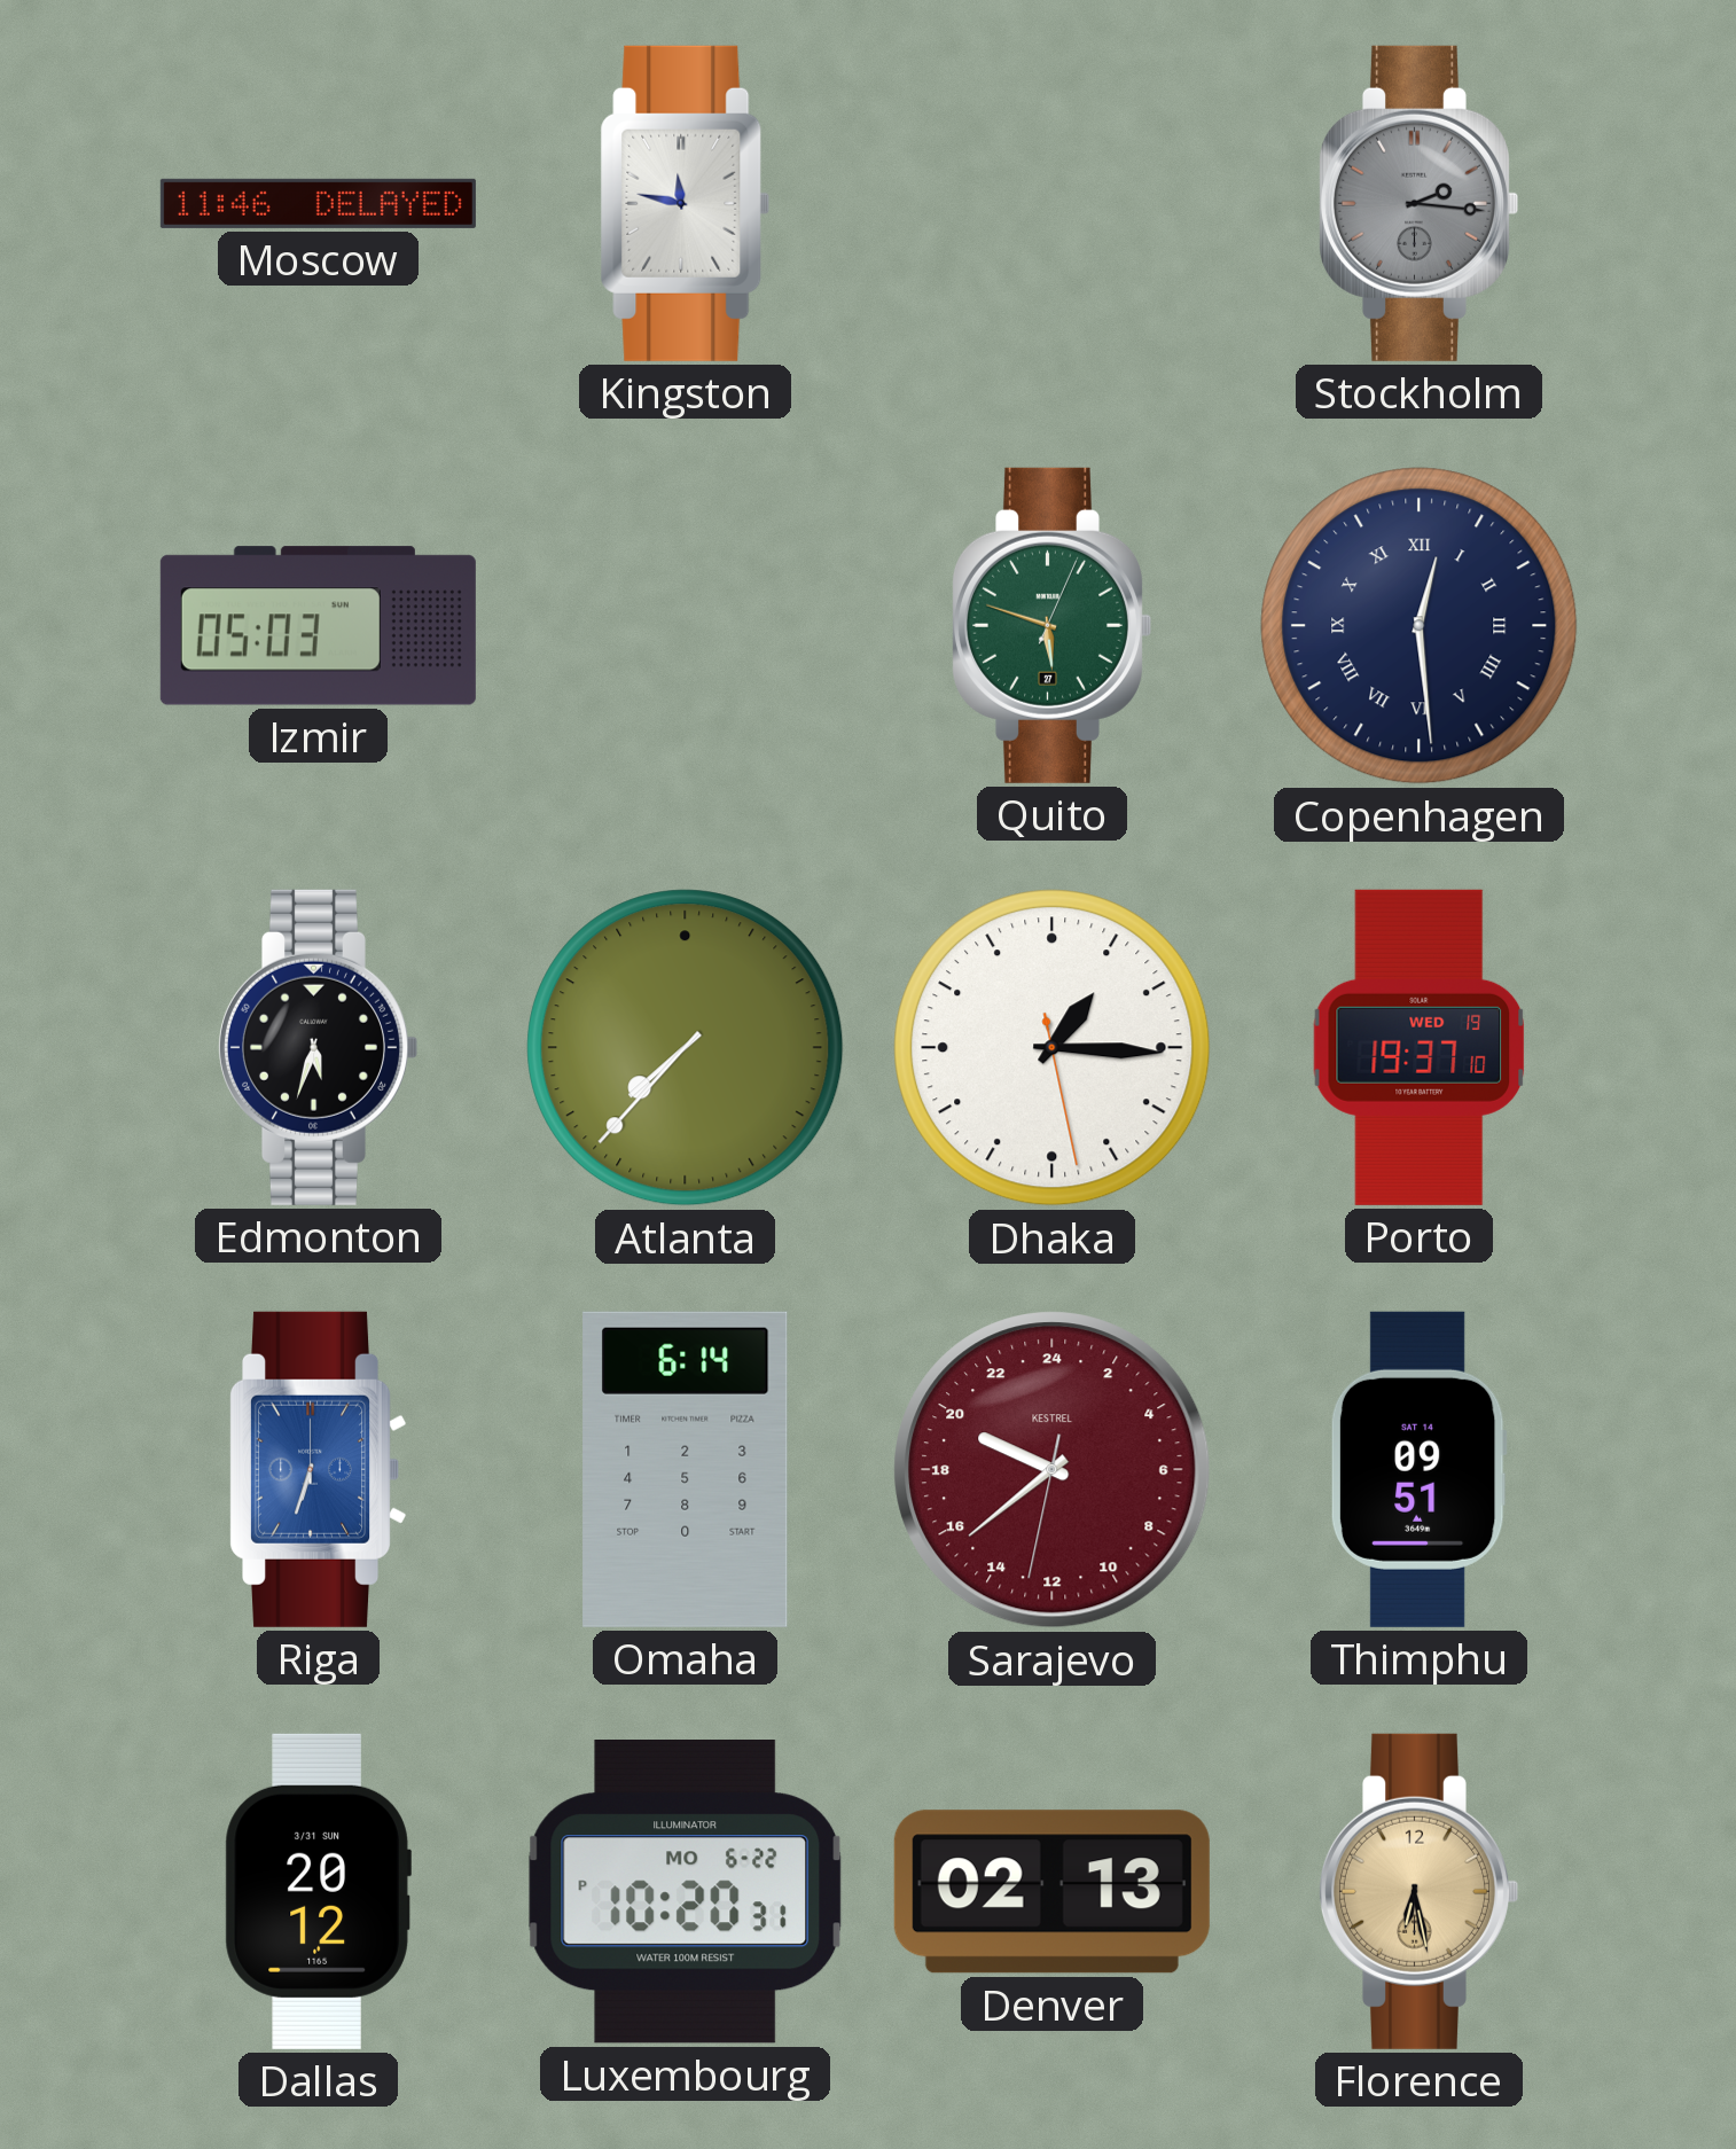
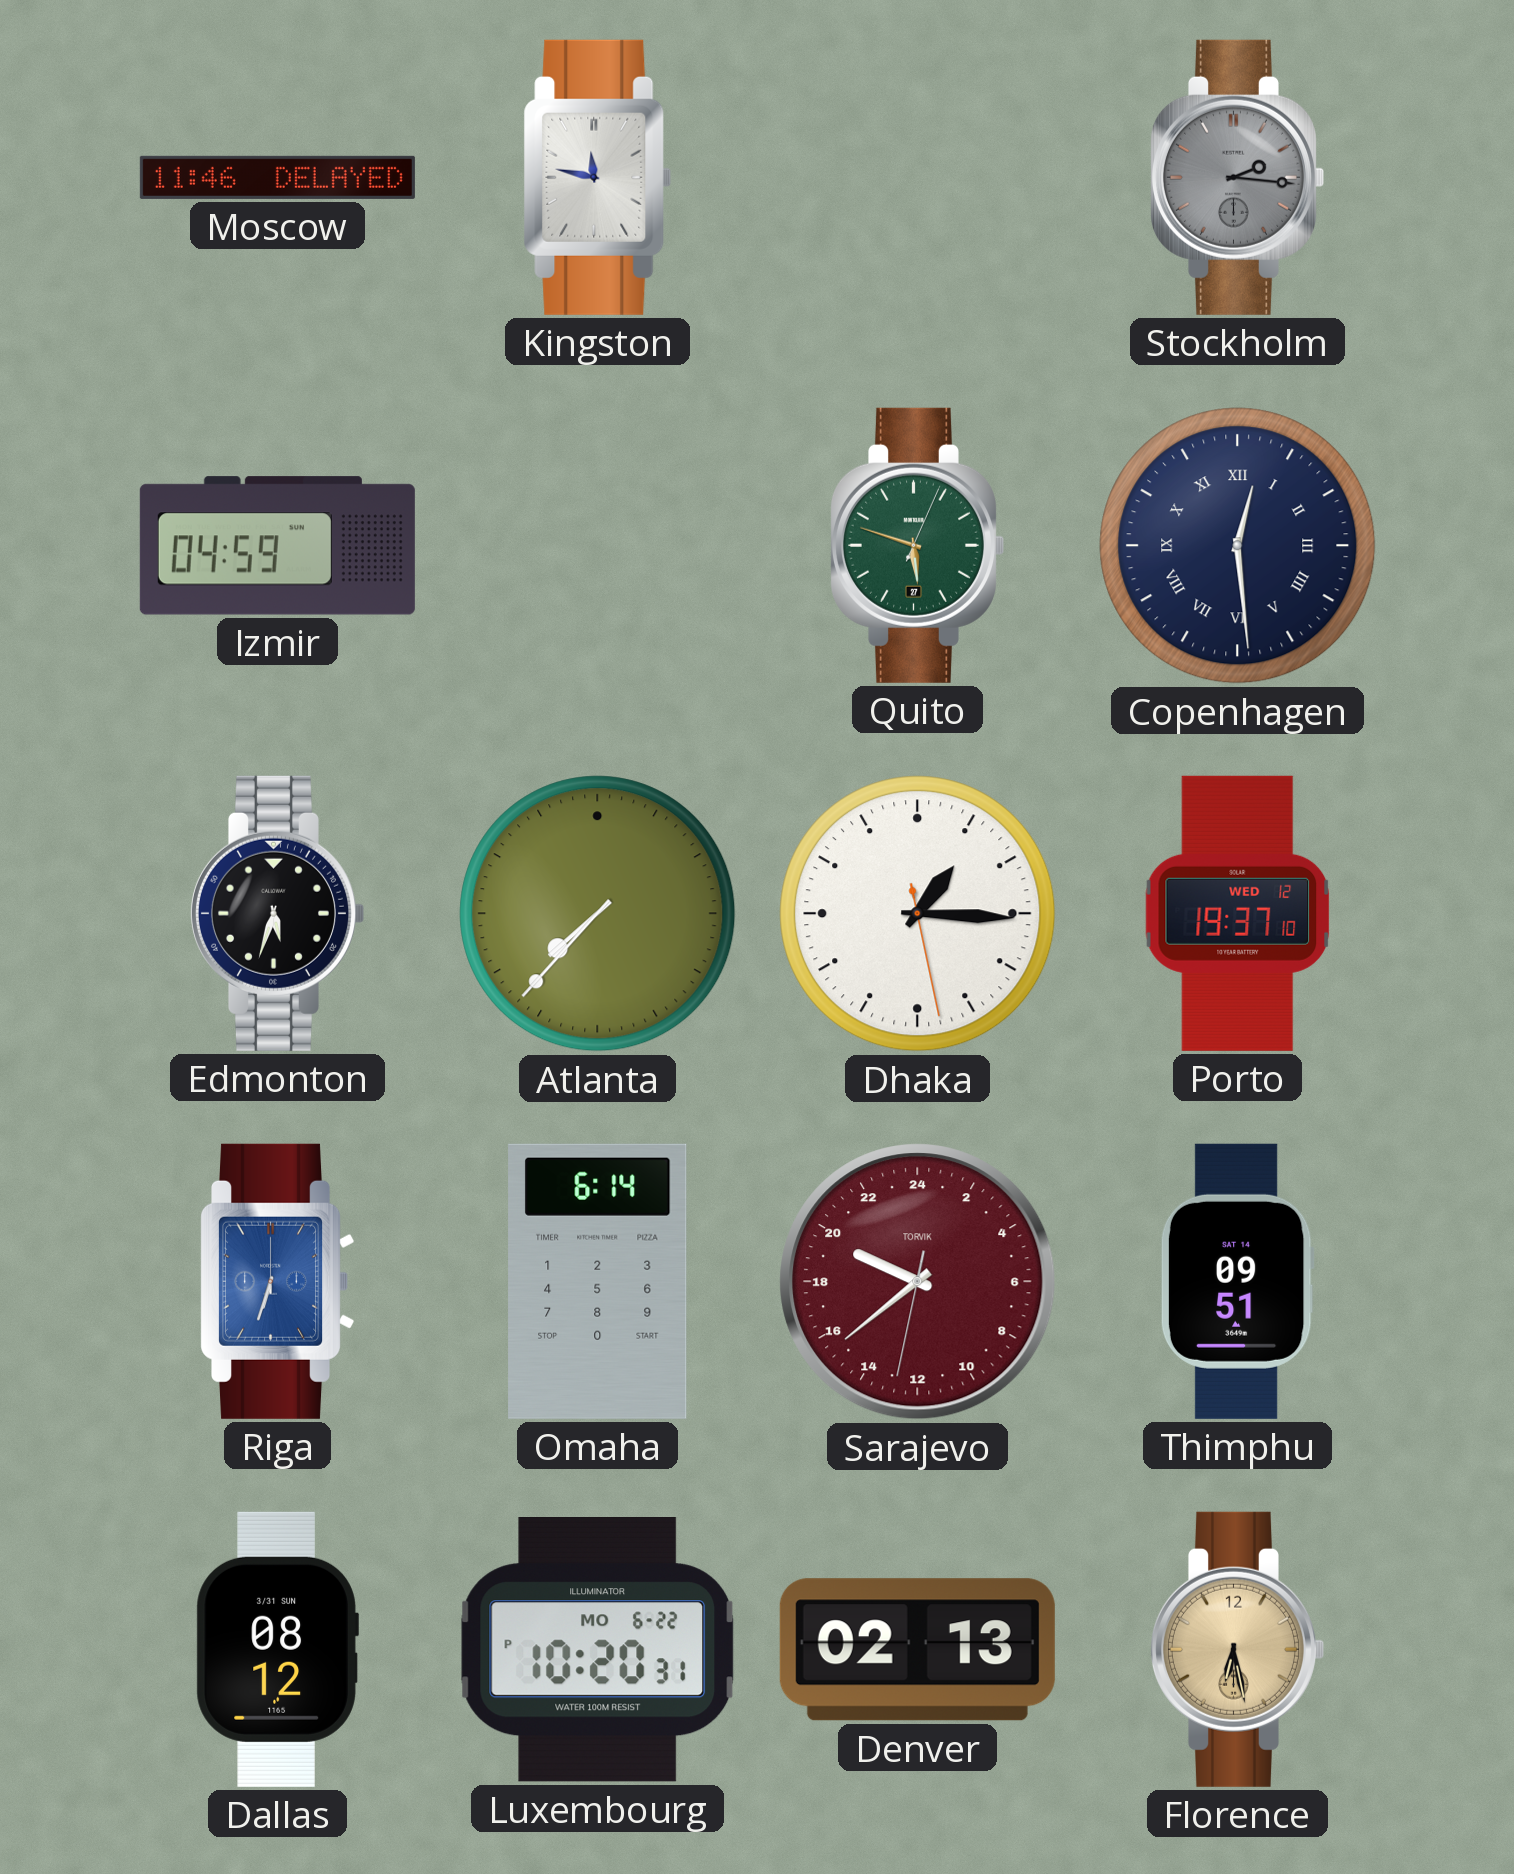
Izmir: 05:03 -> 04:59 (277, 546)
Porto date: WED 19 -> WED 12 (1238, 913)
Sarajevo brand: KESTREL -> TORVIK (918, 1282)
Dallas: 20:12 -> 08:12 (277, 1649)
